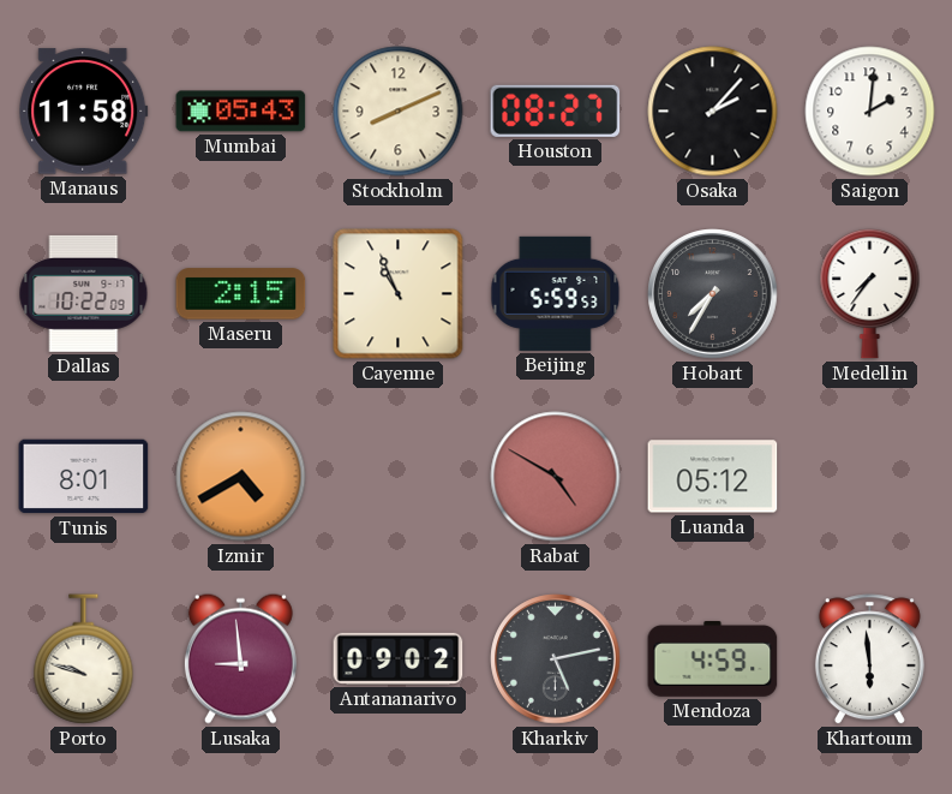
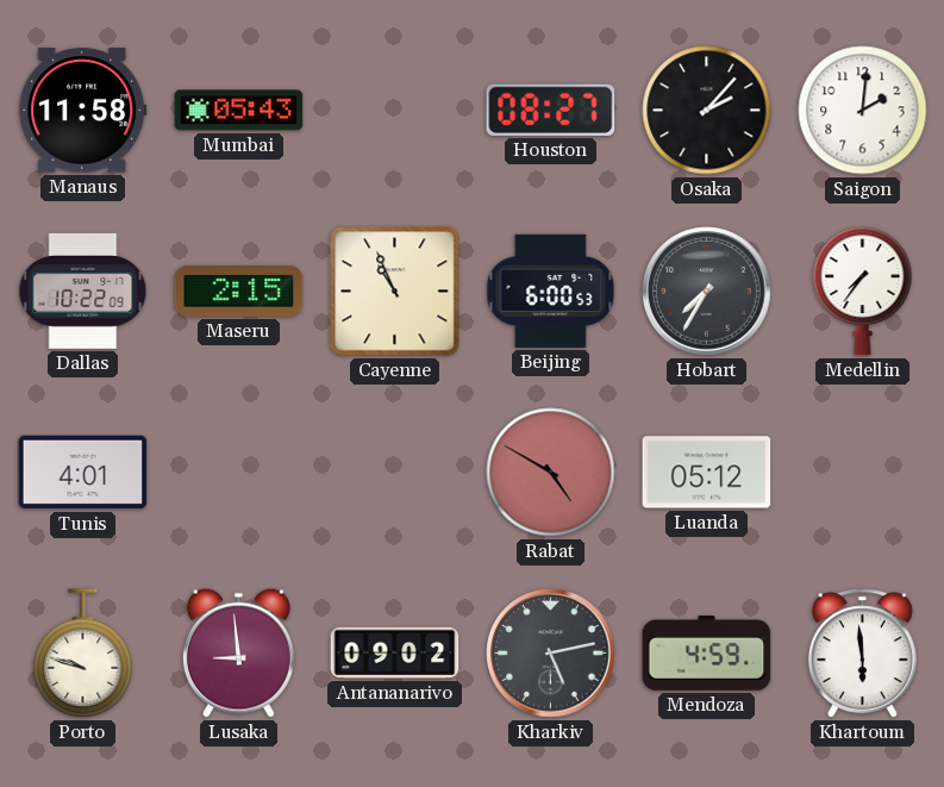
Stockholm: 8:11 -> none (399, 112)
Beijing: 5:59 -> 6:00 (551, 291)
Tunis: 8:01 -> 4:01 (83, 473)
Izmir: 4:40 -> none (241, 477)
